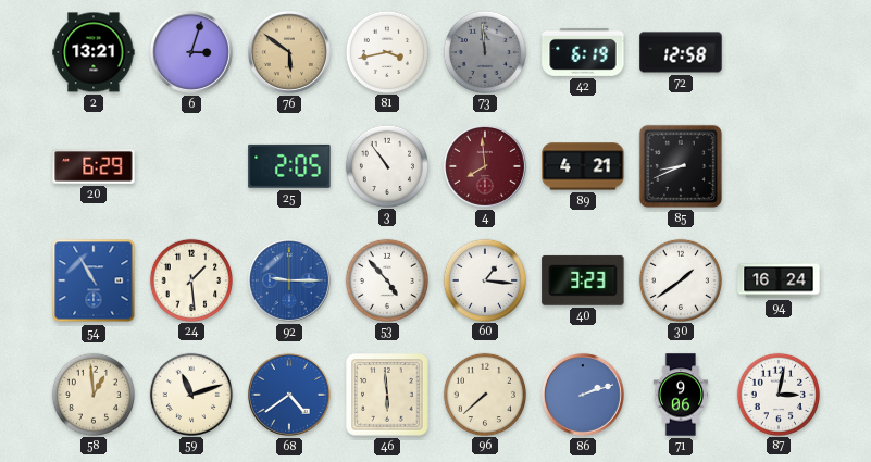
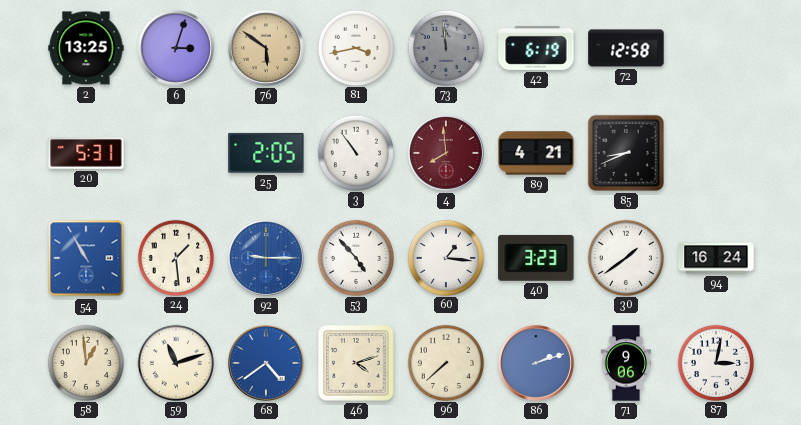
2: 13:21 -> 13:25 (86, 48)
20: 6:29 -> 5:31 (86, 153)
46: 5:59 -> 4:12 (356, 363)
